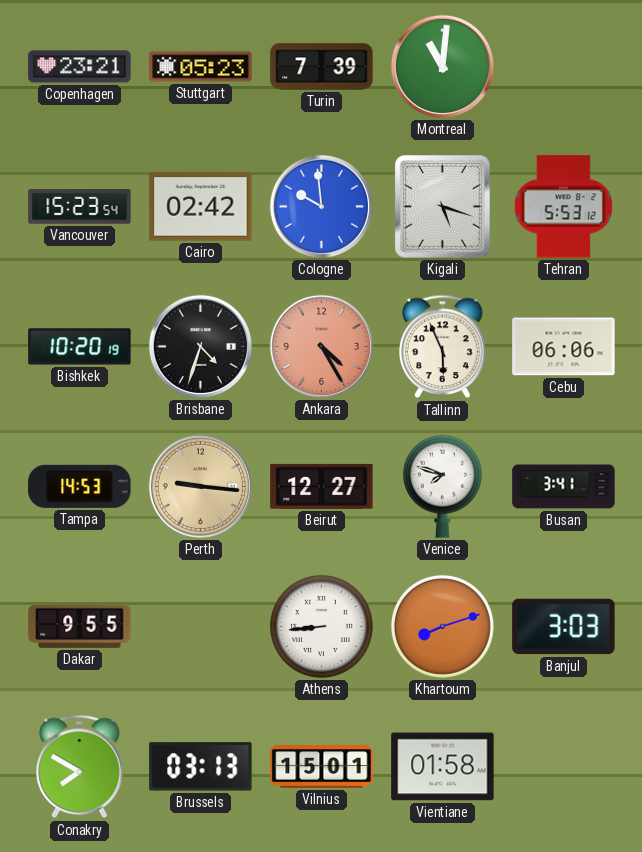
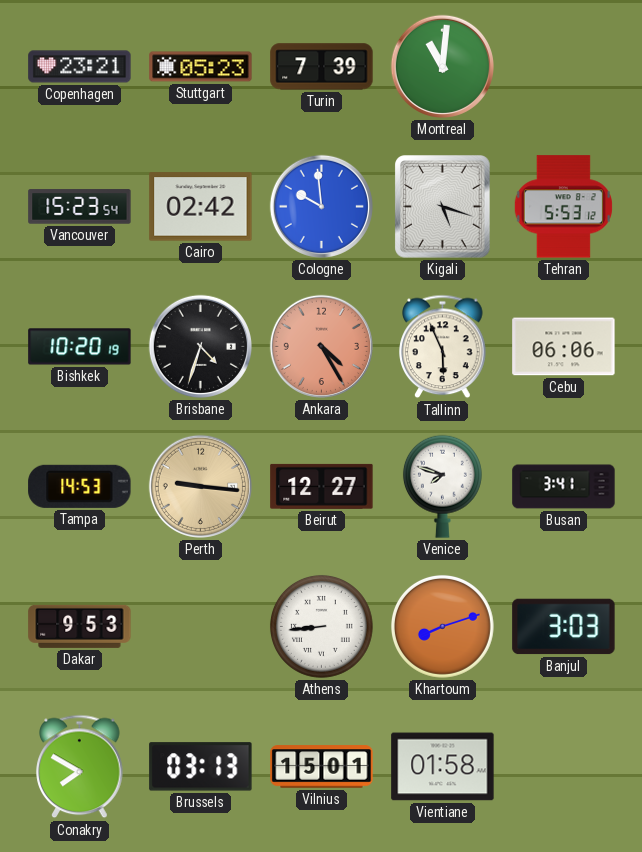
Dakar: 9:55 -> 9:53 (80, 626)
